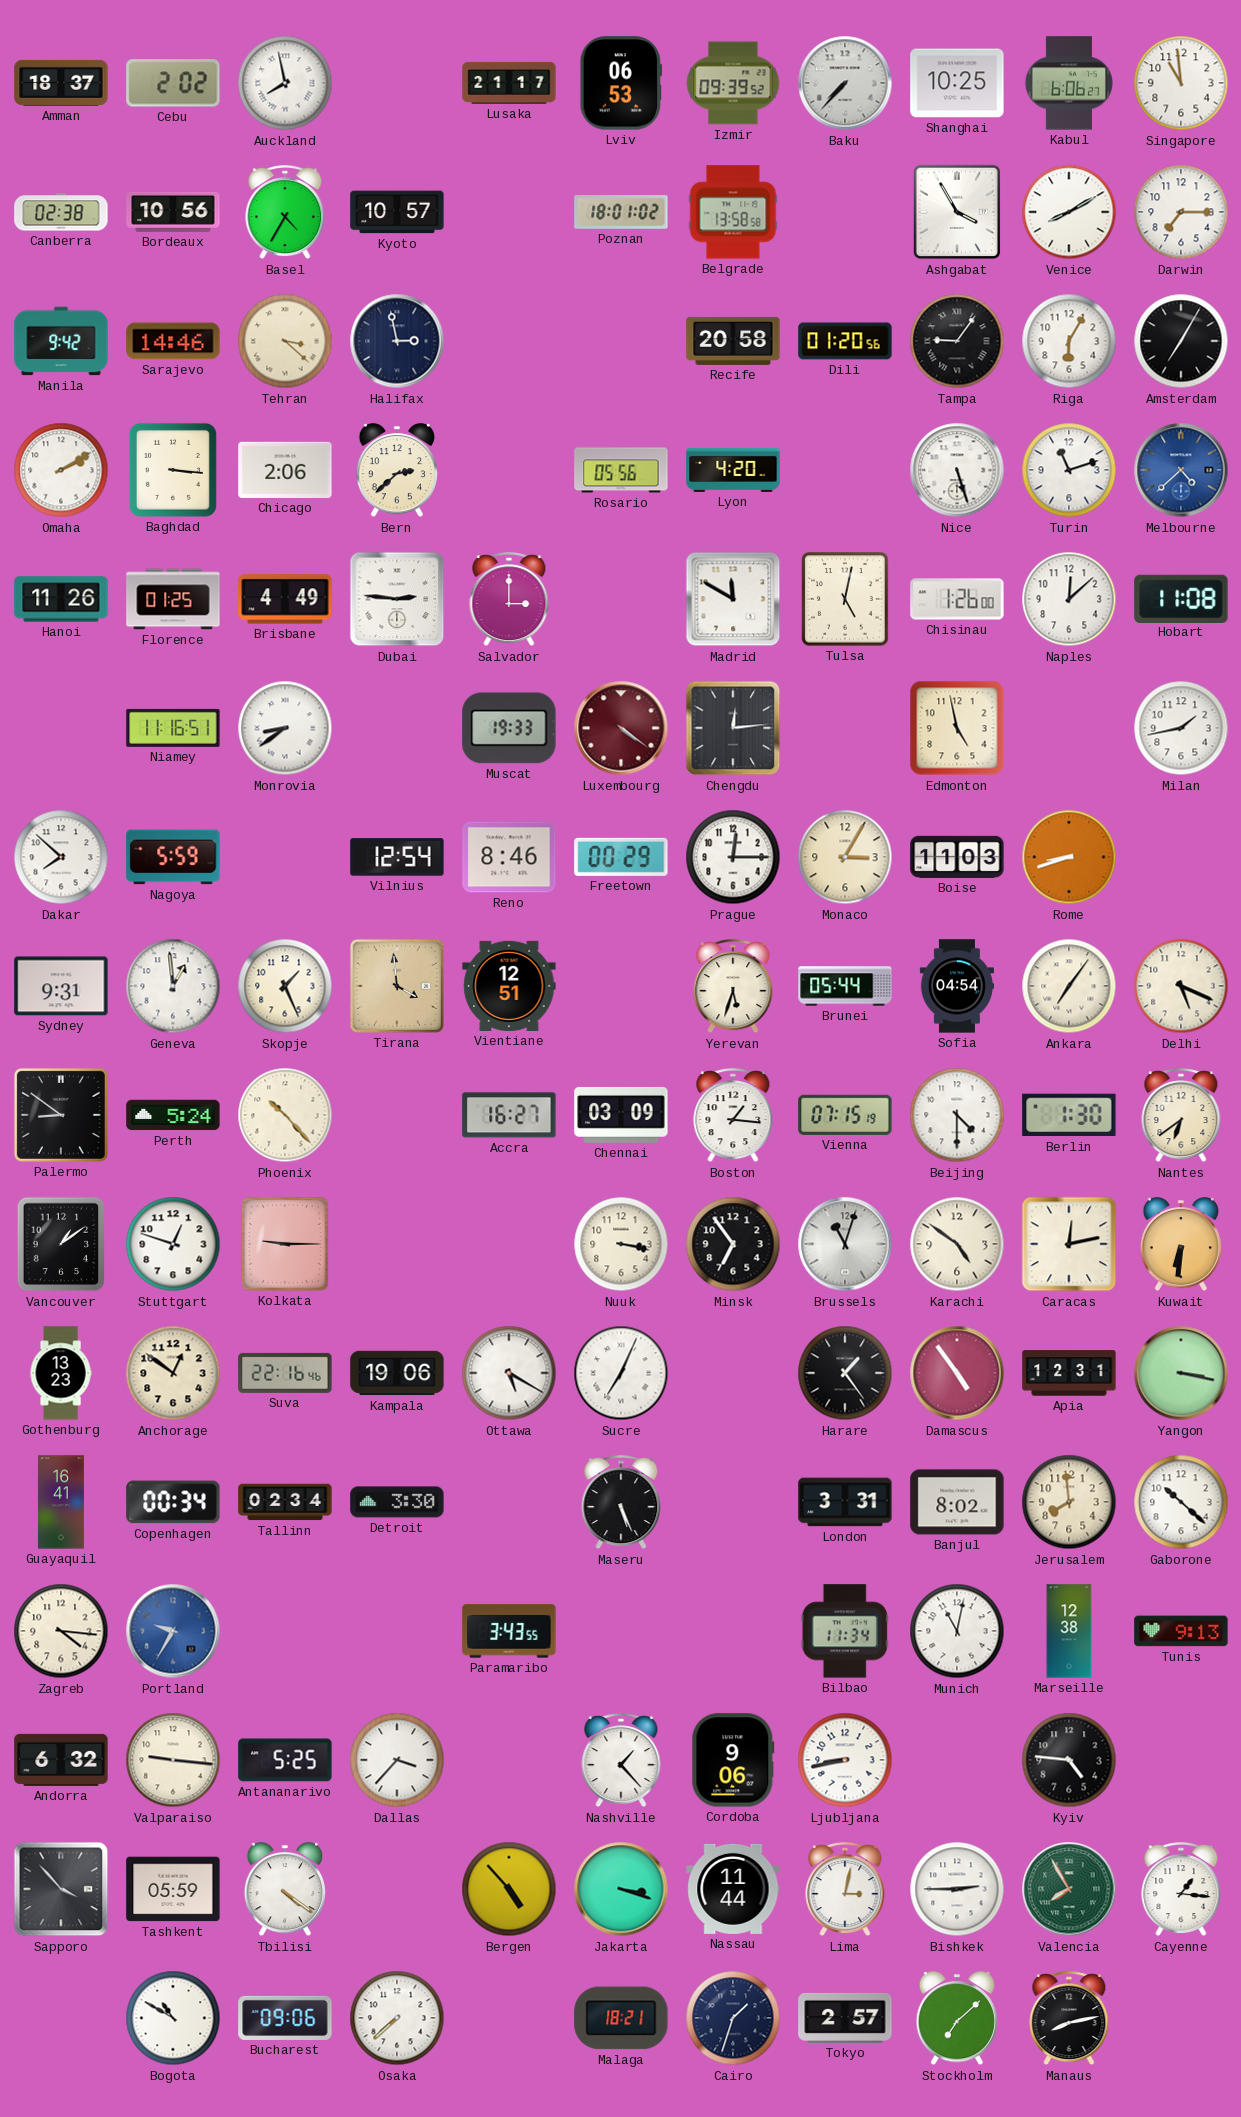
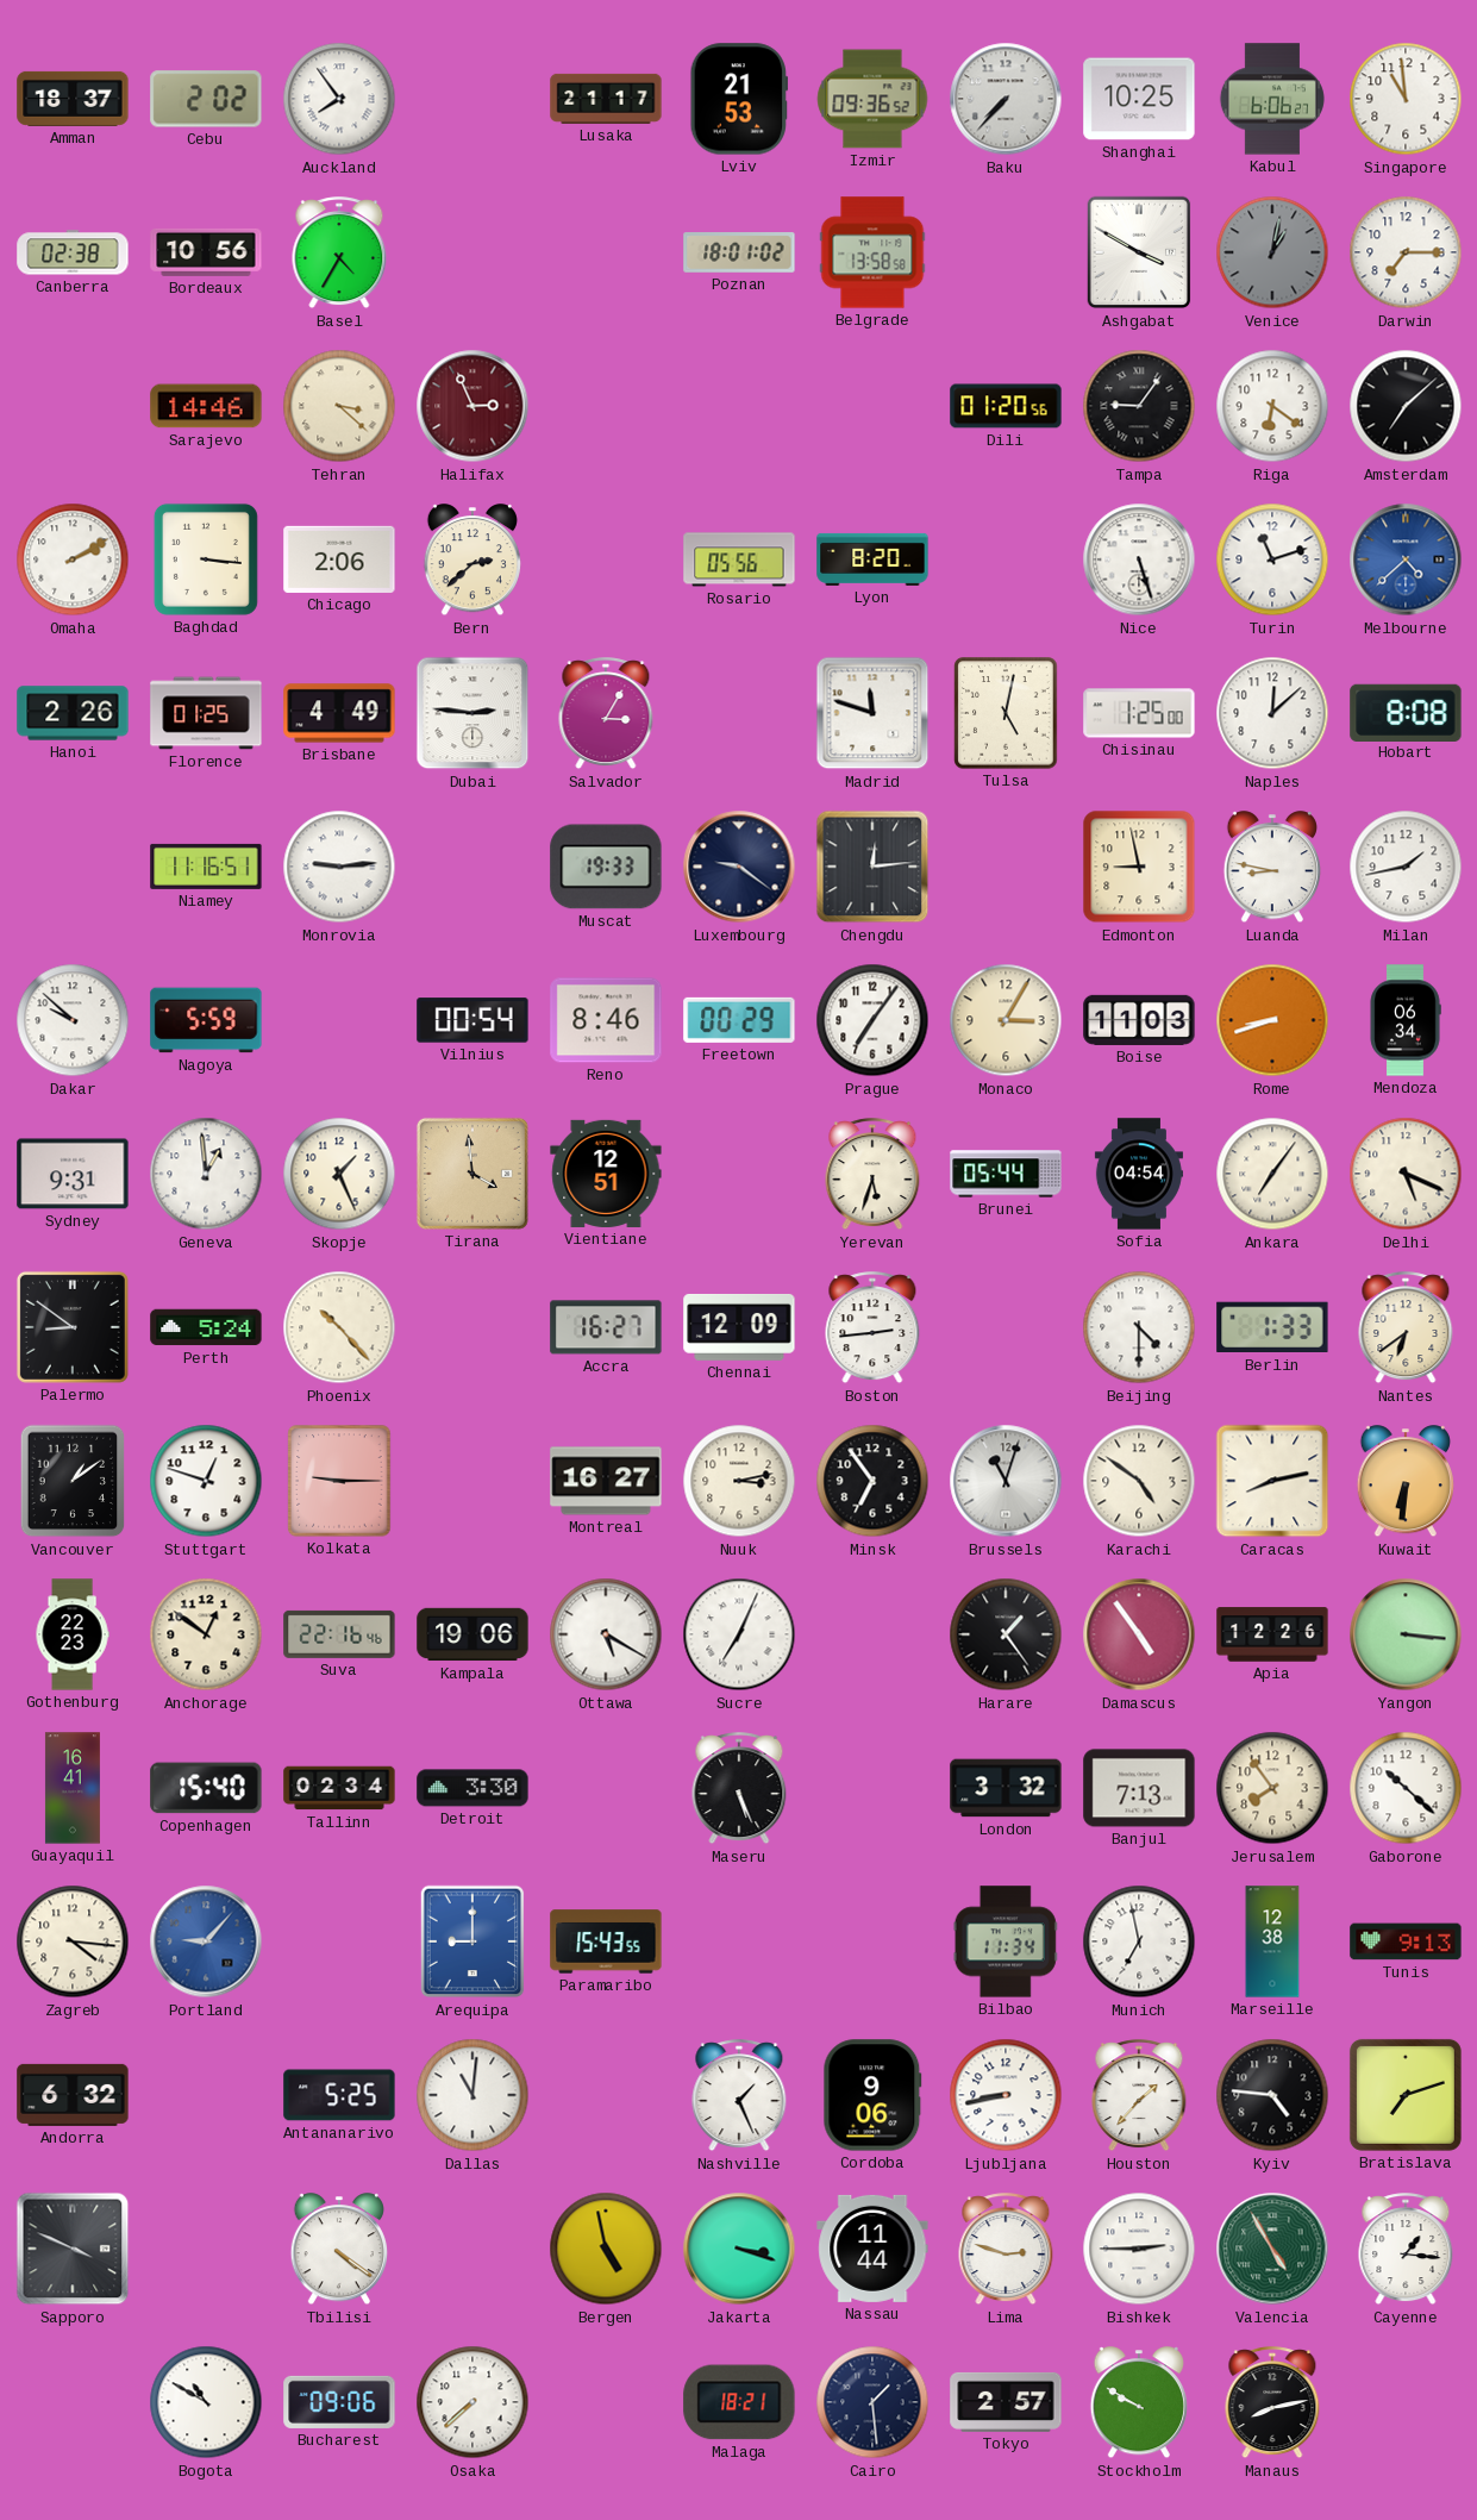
Auckland: 7:58 -> 7:54 (339, 99)
Lviv: 06:53 -> 21:53 (738, 99)
Izmir: 09:39 -> 09:36 (872, 99)
Kyoto: 10:57 -> none (397, 212)
Ashgabat: 3:55 -> 3:50 (1139, 252)
Venice: 8:10 -> 1:02 (1272, 252)
Venice dial: white -> grey (1272, 252)
Manila: 9:42 -> none (61, 341)
Halifax: 2:58 -> 2:56 (472, 406)
Halifax dial: navy -> burgundy (472, 406)
Recife: 20:58 -> none (733, 341)
Riga: 6:05 -> 6:21 (1272, 406)
Amsterdam: 7:05 -> 7:08 (1406, 406)
Lyon: 4:20 -> 8:20 (872, 559)
Hanoi: 11:26 -> 2:26 (73, 713)
Salvador: 3:00 -> 3:05 (606, 714)
Madrid: 11:50 -> 11:48 (872, 713)
Chisinau: 1:26 -> 1:25 (1139, 713)
Hobart: 11:08 -> 8:08 (1406, 712)
Monrovia: 8:39 -> 9:14 (339, 867)
Luxembourg: 4:21 -> 9:21 (739, 867)
Luxembourg dial: burgundy -> navy (739, 867)
Edmonton: 4:58 -> 8:58 (1139, 867)
Luanda: none -> 8:47 (1271, 868)
Dakar: 7:52 -> 9:52 (73, 1020)
Vilnius: 12:54 -> 00:54 (472, 1020)
Prague: 12:15 -> 7:06 (872, 1020)
Mendoza: none -> 06:34 (1406, 1020)
Chennai: 03:09 -> 12:09 (739, 1327)
Boston: 1:16 -> 2:44 (872, 1328)
Vienna: 07:15 -> none (845, 1115)
Berlin: 1:30 -> 1:33 (1272, 1327)
Montreal: none -> 16:27 (606, 1481)
Nuuk: 3:17 -> 3:13 (739, 1481)
Caracas: 12:13 -> 8:13 (1272, 1481)
Gothenburg: 13:23 -> 22:23 (73, 1634)
Apia: 12:31 -> 12:26 (1272, 1634)
Yangon: 3:17 -> 3:16 (1406, 1634)
Copenhagen: 00:34 -> 15:40 (206, 1788)
London: 3:31 -> 3:32 (1006, 1788)
Banjul: 8:02 -> 7:13 (1139, 1788)
Jerusalem: 7:59 -> 7:54 (1272, 1788)
Portland: 9:35 -> 9:07 (206, 1941)
Arequipa: none -> 9:00 (472, 1941)
Paramaribo: 3:43 -> 15:43 (606, 1941)
Munich: 11:02 -> 6:58 (1139, 1941)
Valparaiso: 9:16 -> none (173, 1760)
Dallas: 3:37 -> 11:01 (472, 2095)
Nashville: 1:23 -> 1:26 (739, 2096)
Houston: none -> 1:37 (1139, 2096)
Bratislava: none -> 7:12 (1406, 2095)
Sapporo: 3:53 -> 3:49 (73, 2249)
Tashkent: 05:59 -> none (173, 1889)
Bergen: 4:53 -> 4:58 (606, 2249)
Lima: 3:02 -> 2:48 (1006, 2250)
Valencia: 7:55 -> 4:55 (1272, 2249)
Cairo: 1:33 -> 1:29 (872, 2402)
Stockholm: 7:08 -> 9:50 (1138, 2403)
